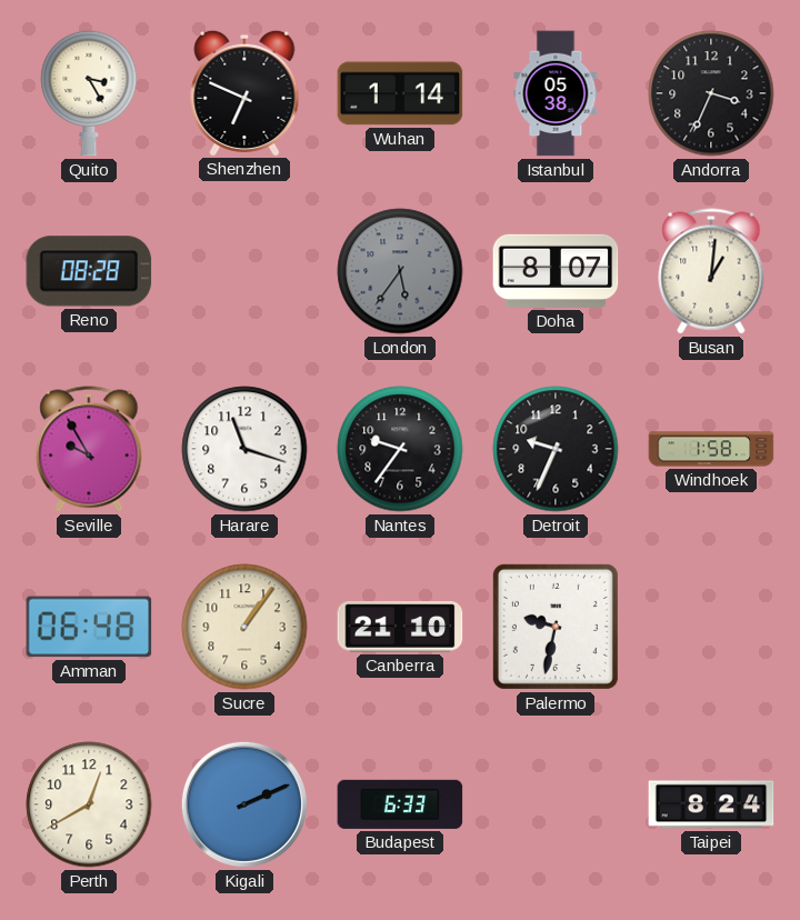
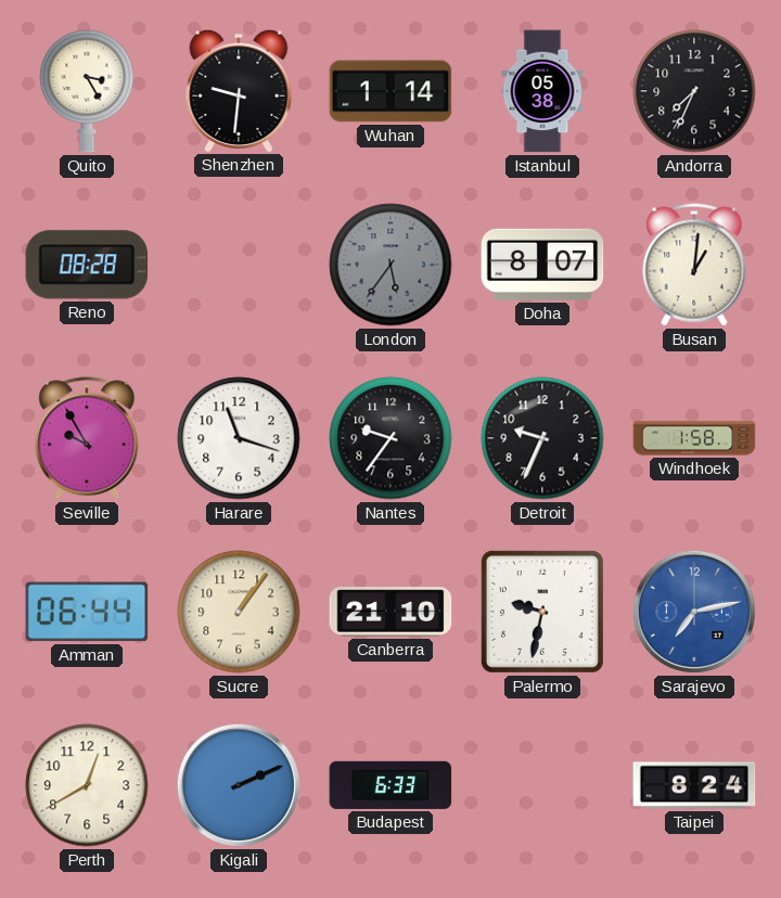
Shenzhen: 6:49 -> 9:31 (239, 90)
Andorra: 3:34 -> 7:34 (694, 91)
Amman: 06:48 -> 06:44 (87, 612)
Sarajevo: none -> 7:13 (694, 612)
